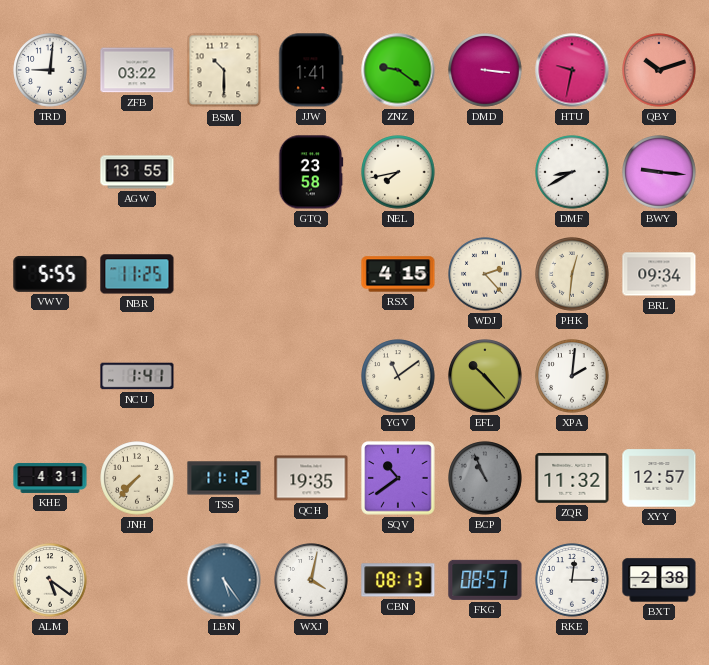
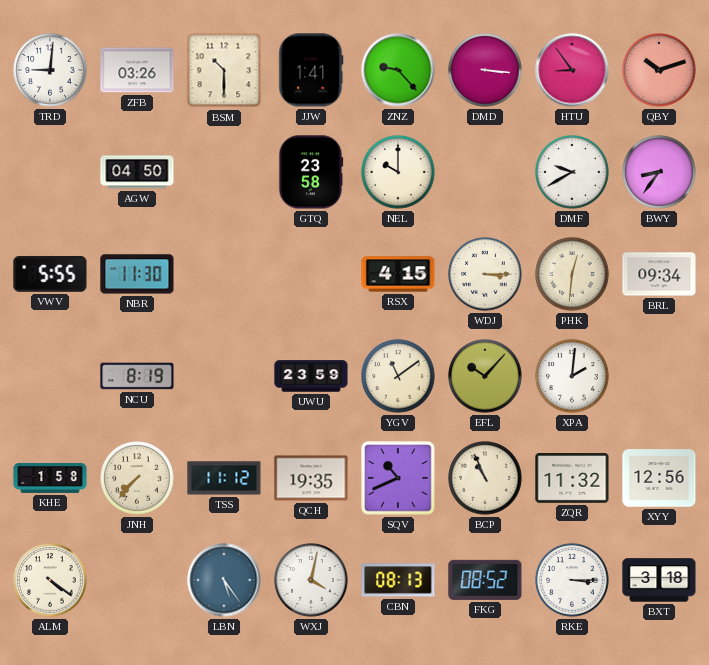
ZFB: 03:22 -> 03:26 (137, 70)
ZNZ: 9:21 -> 9:23 (398, 70)
HTU: 9:32 -> 8:54 (572, 70)
AGW: 13:55 -> 04:50 (137, 172)
NEL: 7:43 -> 10:00 (398, 172)
DMF: 8:40 -> 9:40 (572, 172)
BWY: 9:16 -> 8:36 (659, 172)
NBR: 11:25 -> 11:30 (137, 274)
WDJ: 2:23 -> 3:15 (485, 274)
NCU: 1:41 -> 8:19 (137, 376)
UWU: none -> 23:59 (311, 376)
EFL: 10:23 -> 10:07 (485, 376)
KHE: 4:31 -> 1:58 (50, 478)
SQV: 10:39 -> 10:41 (398, 478)
BCP dial: grey -> cream (485, 478)
XYY: 12:57 -> 12:56 (659, 478)
ALM: 5:21 -> 4:21 (50, 580)
FKG: 08:57 -> 08:52 (485, 580)
RKE: 12:15 -> 3:15 (572, 580)
BXT: 2:38 -> 3:18 (659, 580)
